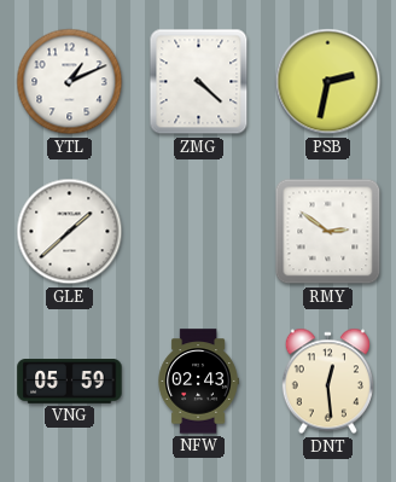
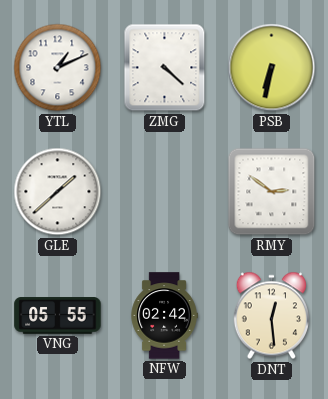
PSB: 2:32 -> 6:32 (272, 68)
VNG: 05:59 -> 05:55 (58, 316)
NFW: 02:43 -> 02:42 (164, 316)
